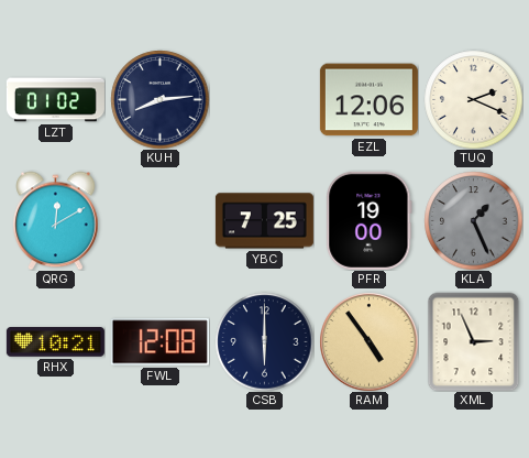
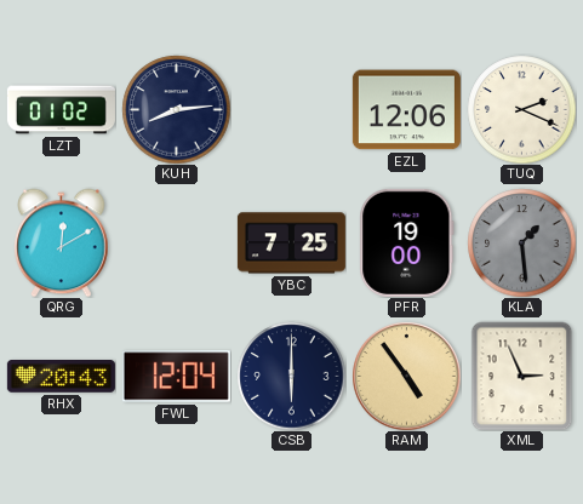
KLA: 1:26 -> 1:29 (521, 242)
RHX: 10:21 -> 20:43 (61, 377)
FWL: 12:08 -> 12:04 (176, 377)
